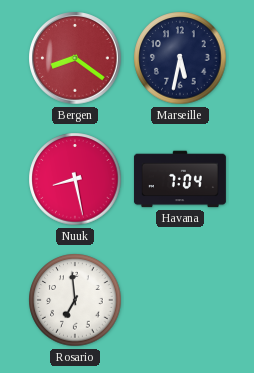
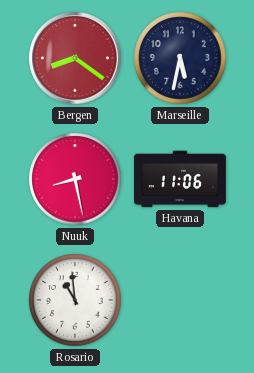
Havana: 7:04 -> 11:06 (180, 179)
Rosario: 6:59 -> 10:59 (75, 300)
